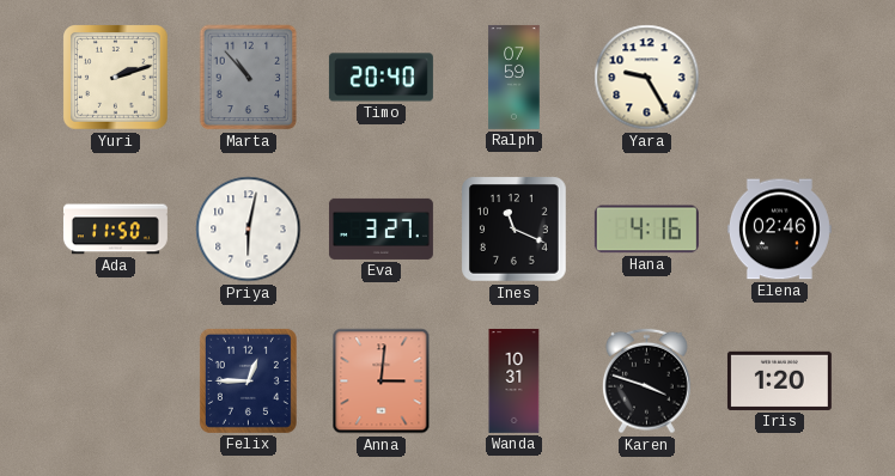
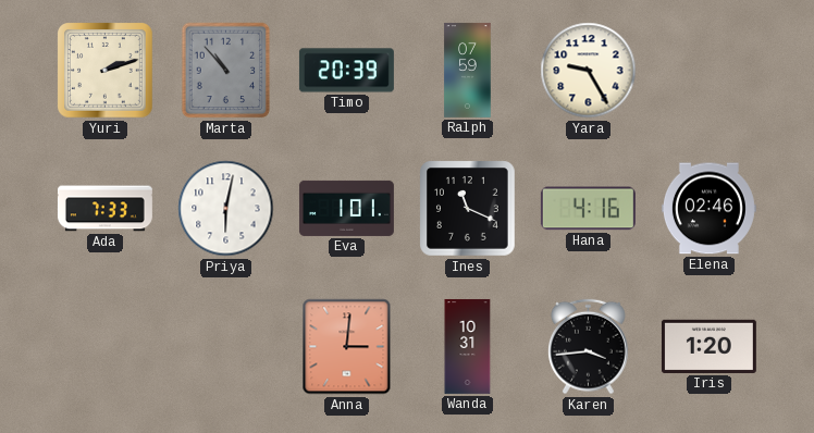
Timo: 20:40 -> 20:39 (346, 71)
Ada: 11:50 -> 7:33 (104, 209)
Eva: 3:27 -> 1:01 (346, 208)
Felix: 12:45 -> none (248, 380)
Karen: 3:48 -> 3:44 (589, 347)
